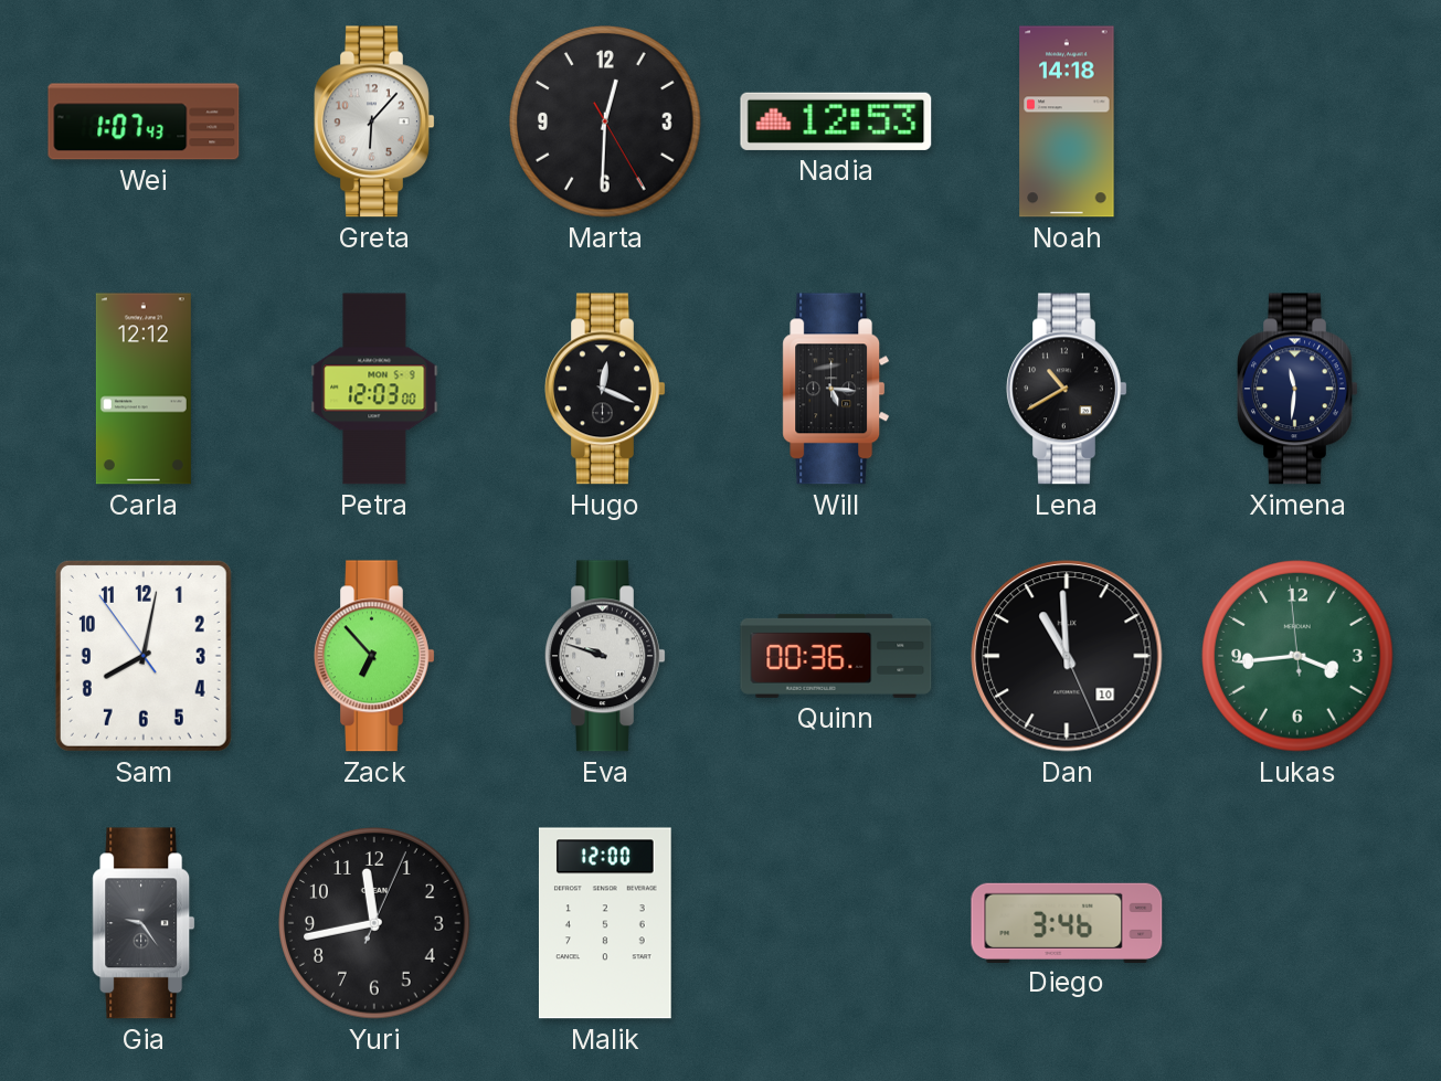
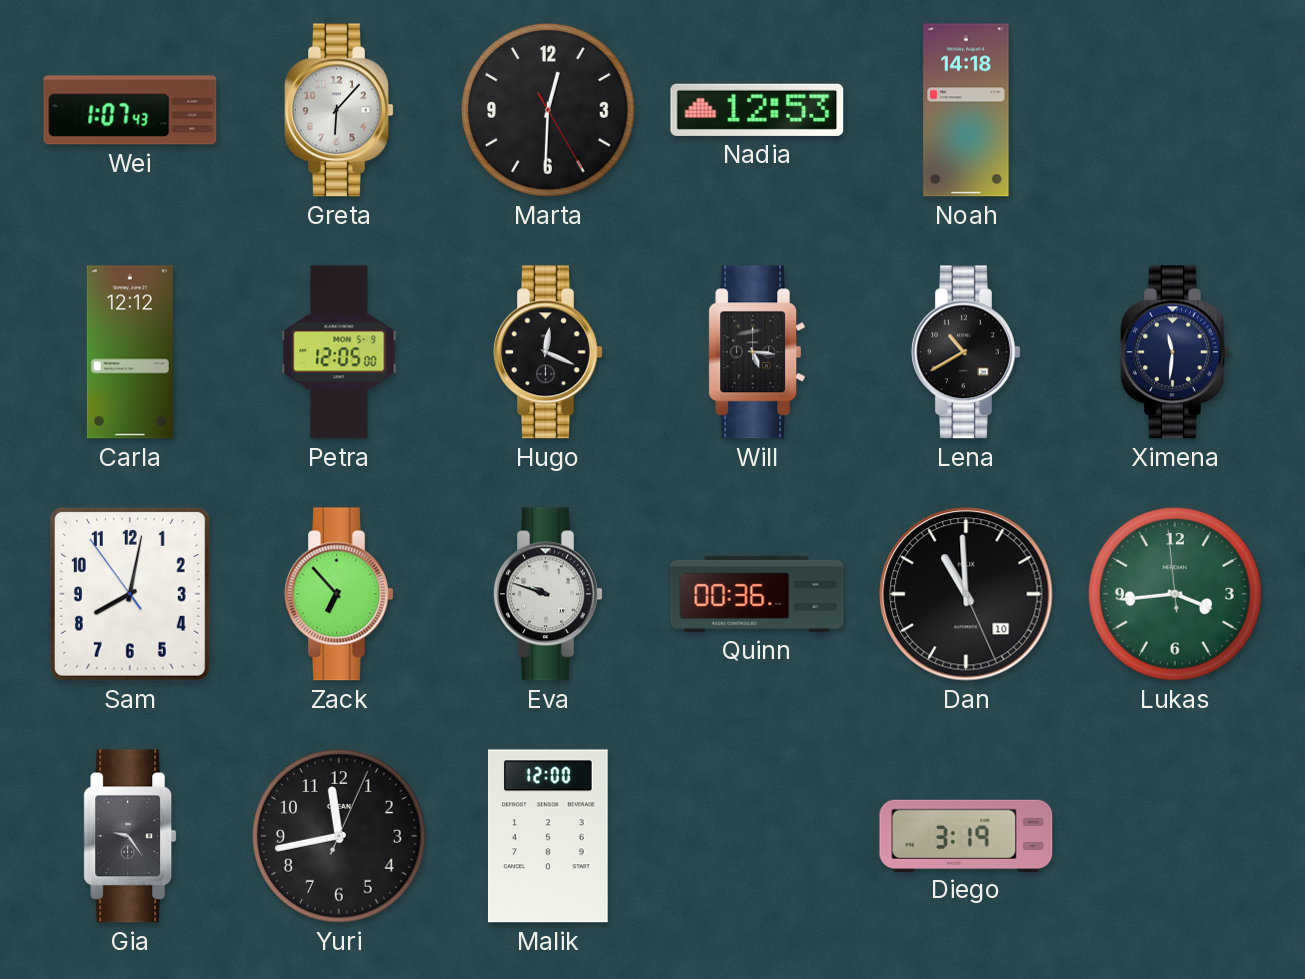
Petra: 12:03 -> 12:05 (339, 352)
Diego: 3:46 -> 3:19 (966, 835)
